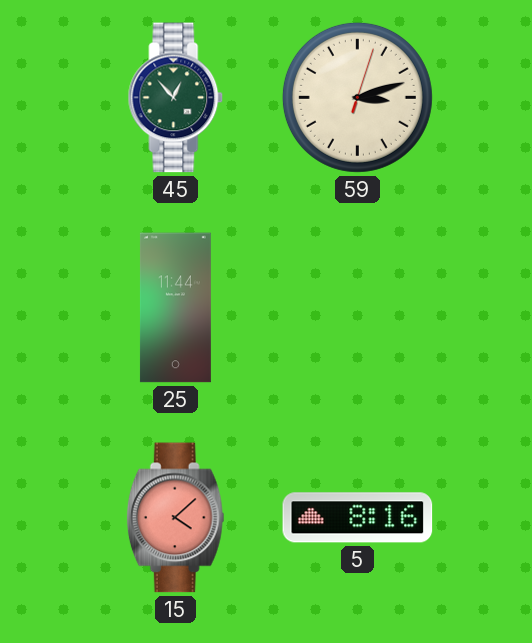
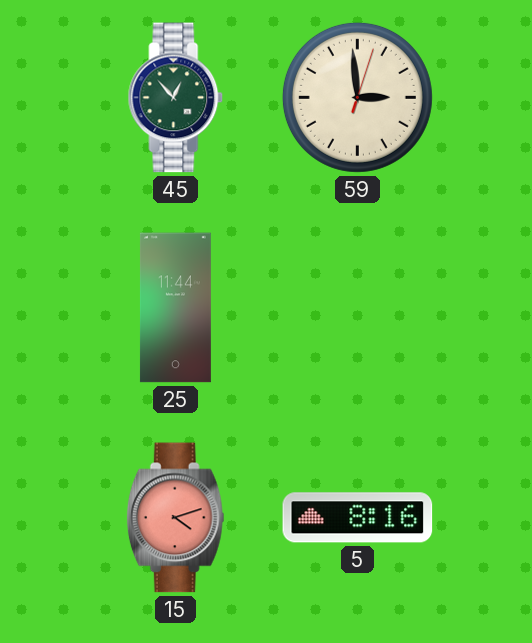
59: 3:12 -> 2:59 (357, 97)
15: 4:08 -> 4:12 (175, 518)
